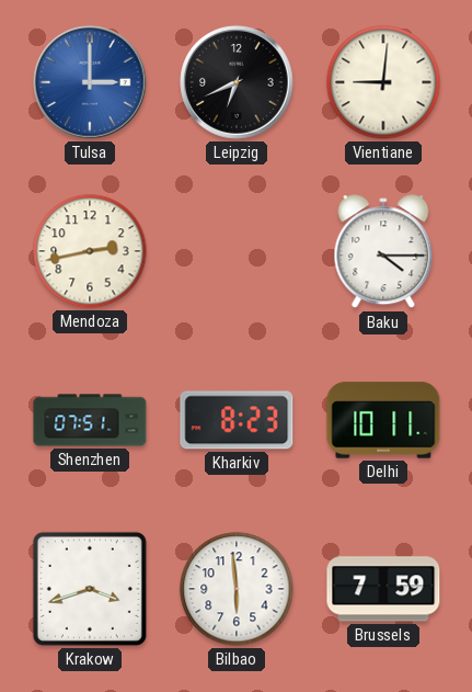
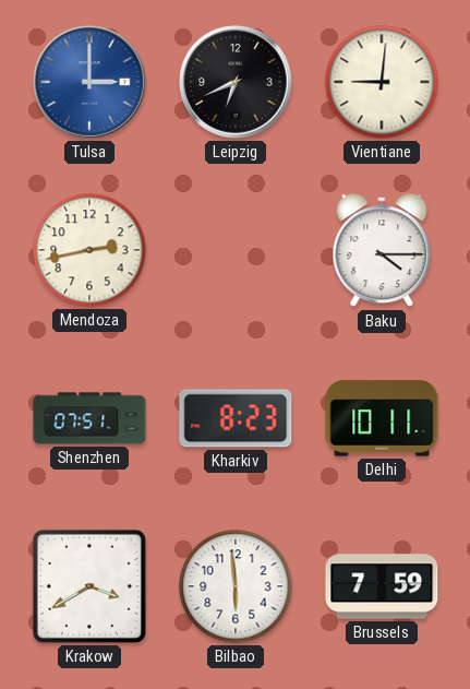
Krakow: 3:42 -> 3:40 (89, 586)
